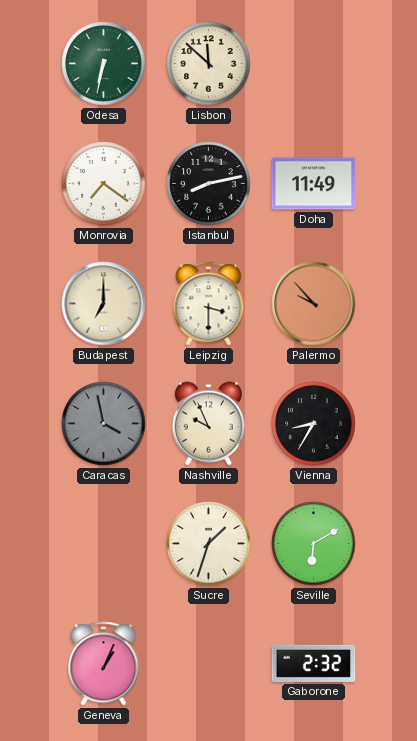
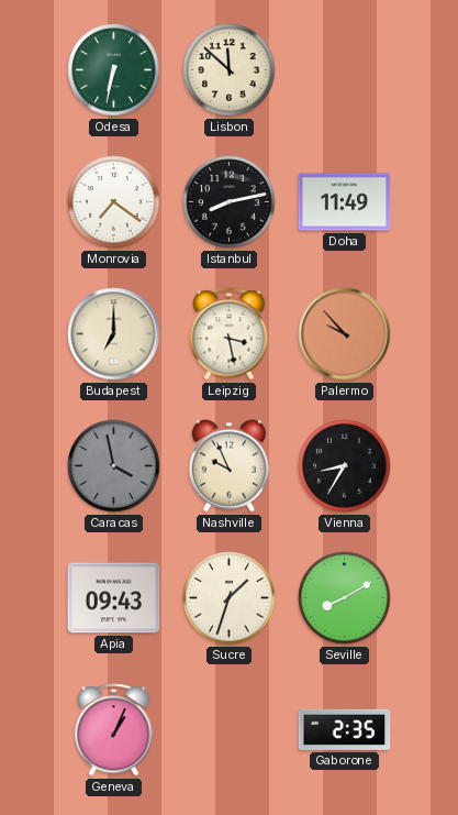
Leipzig: 3:30 -> 3:28 (230, 334)
Apia: none -> 09:43 (114, 598)
Seville: 6:10 -> 8:10 (345, 598)
Gaborone: 2:32 -> 2:35 (345, 729)
